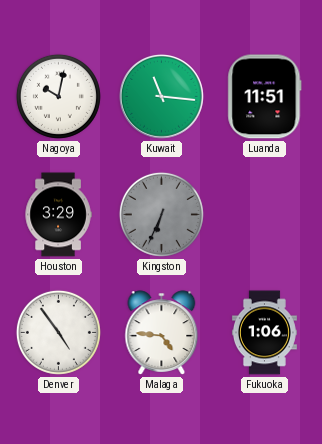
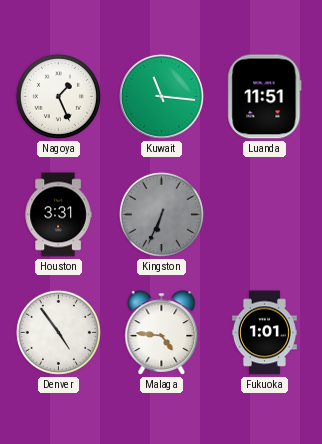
Nagoya: 10:02 -> 1:26 (58, 96)
Houston: 3:29 -> 3:31 (58, 215)
Fukuoka: 1:06 -> 1:01 (264, 333)
